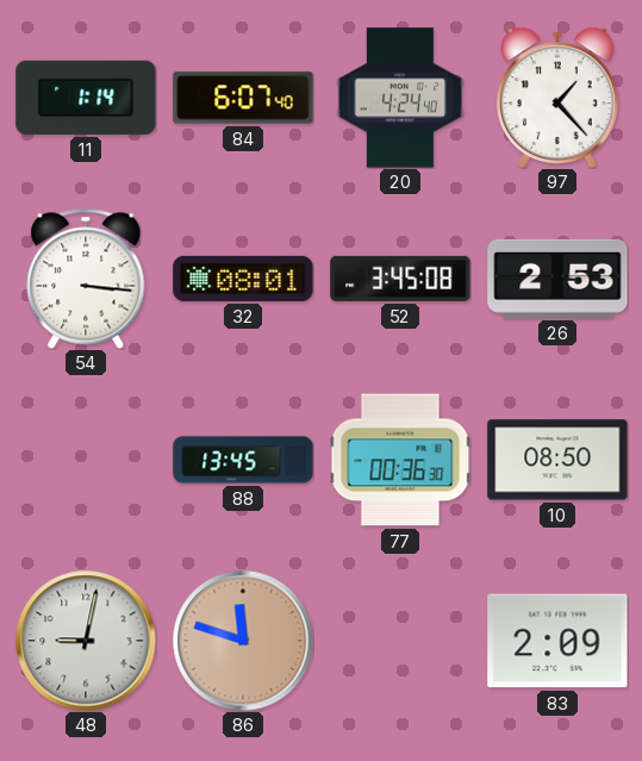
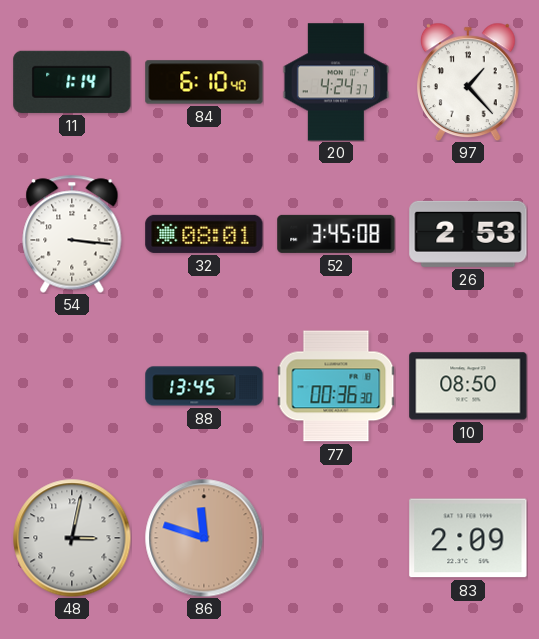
84: 6:07 -> 6:10 (204, 82)
20: 4:24:40 -> 4:24:37 (336, 82)
48: 9:02 -> 3:02 (72, 538)
